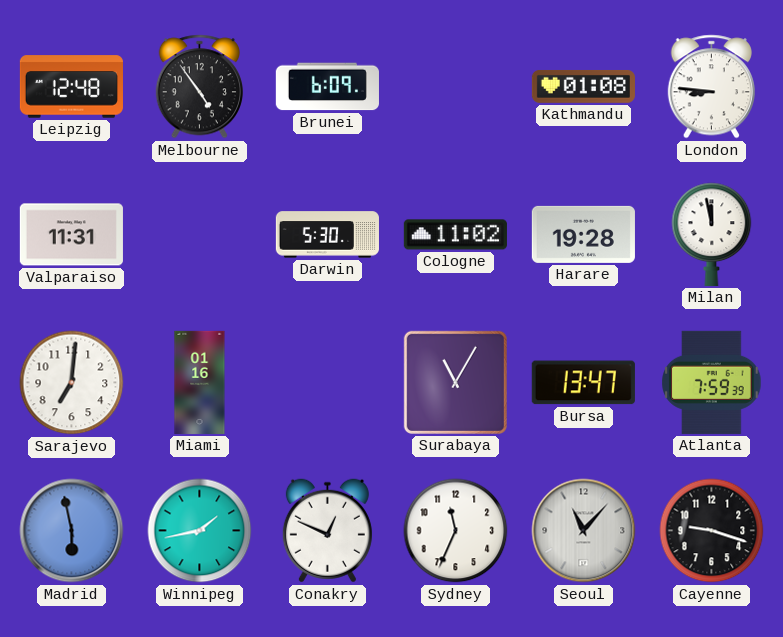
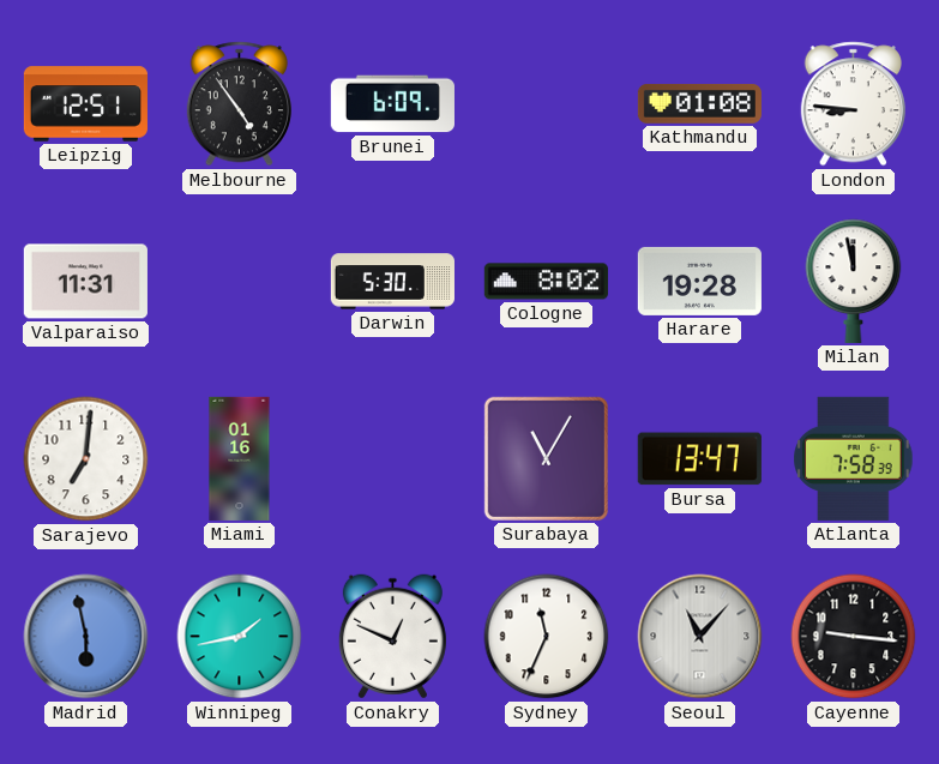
Leipzig: 12:48 -> 12:51 (85, 104)
Cologne: 11:02 -> 8:02 (546, 282)
Atlanta: 7:59 -> 7:58 (854, 458)
Cayenne: 9:18 -> 9:16 (854, 637)
